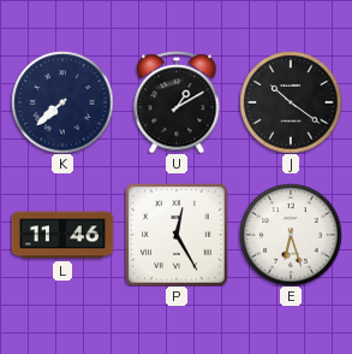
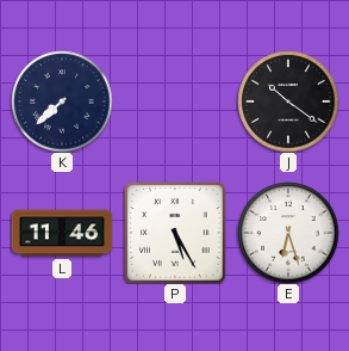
U: 1:10 -> none (177, 102)
P: 12:25 -> 5:25 (175, 233)
